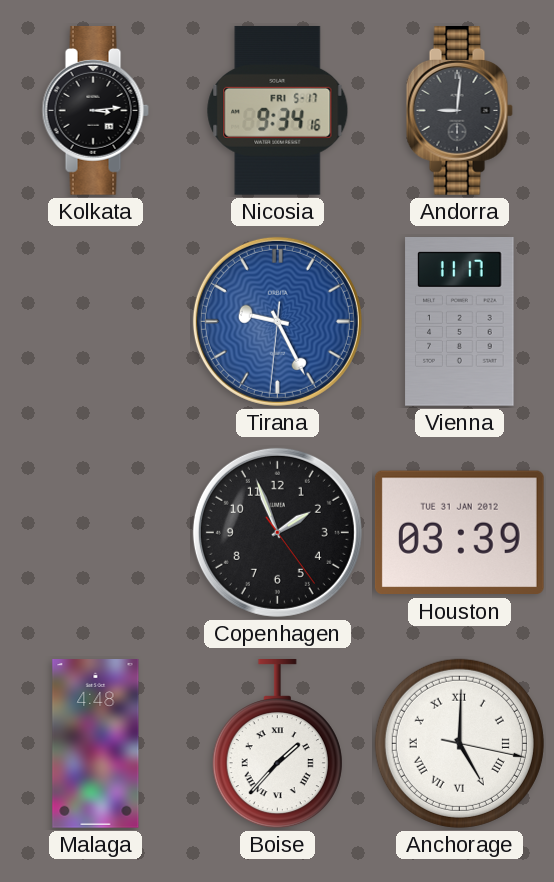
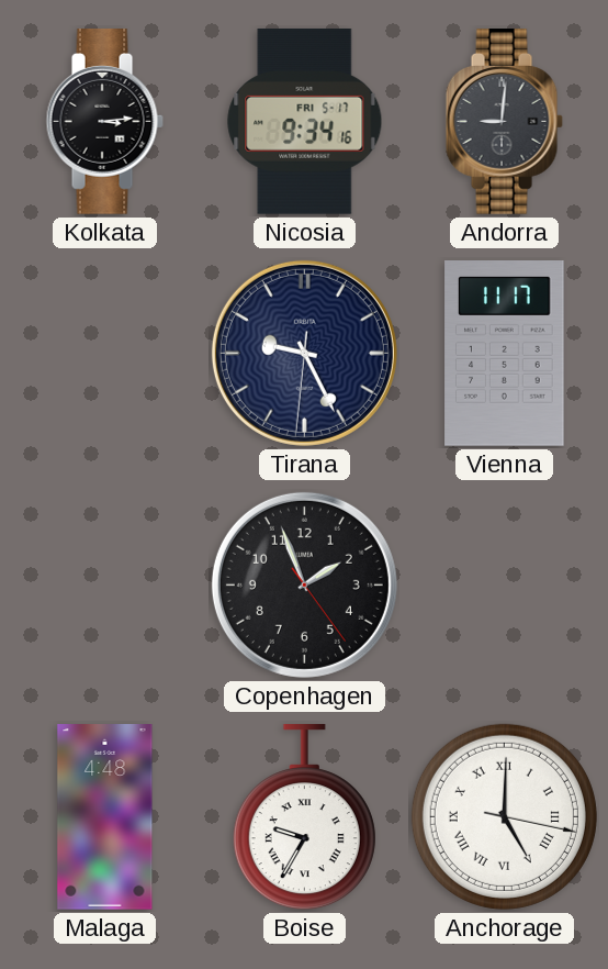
Tirana dial: blue -> navy (304, 353)
Houston: 03:39 -> none (459, 533)
Boise: 1:37 -> 9:35 (304, 817)
